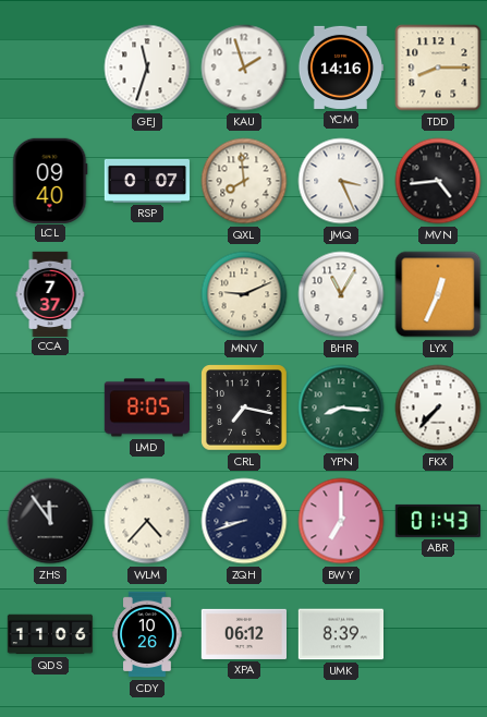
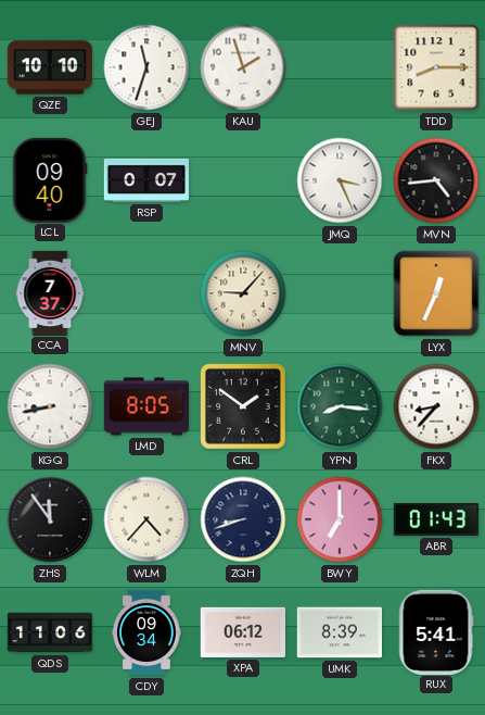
QZE: none -> 10:10 (49, 67)
YCM: 14:16 -> none (340, 68)
QXL: 7:59 -> none (244, 181)
MNV: 9:11 -> 9:07 (243, 293)
BHR: 11:05 -> none (341, 294)
KGQ: none -> 8:43 (50, 406)
CRL: 7:17 -> 1:51 (243, 406)
FKX: 7:37 -> 8:37 (436, 406)
CDY: 10:26 -> 09:34 (146, 632)
RUX: none -> 5:41 (436, 631)
